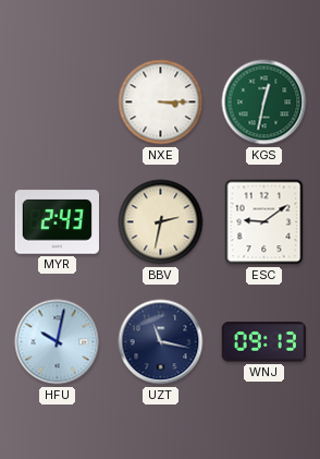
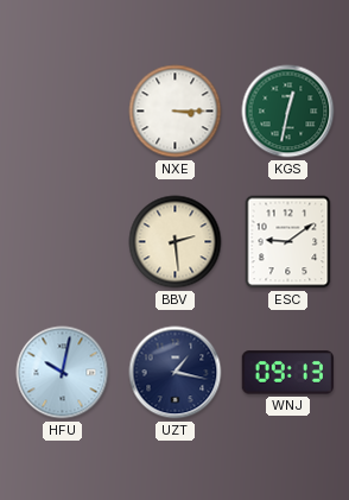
MYR: 2:43 -> none (57, 222)
BBV: 2:32 -> 2:29 (176, 242)
UZT: 11:17 -> 1:17 (176, 373)
